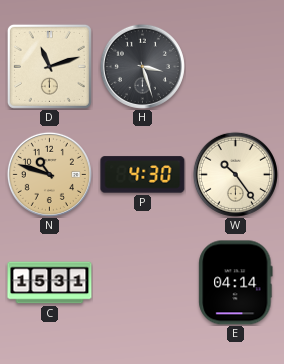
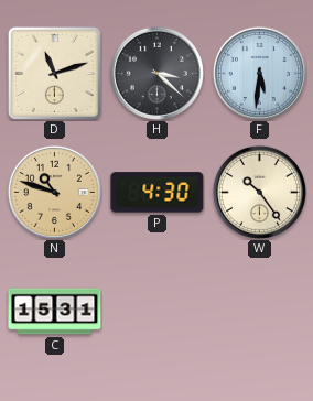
H: 3:27 -> 3:22 (156, 73)
F: none -> 5:31 (259, 73)
E: 04:14 -> none (236, 283)
